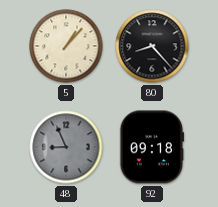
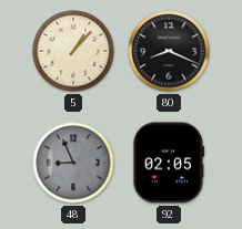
80: 8:23 -> 8:19 (169, 51)
92: 09:18 -> 02:05 (169, 163)
